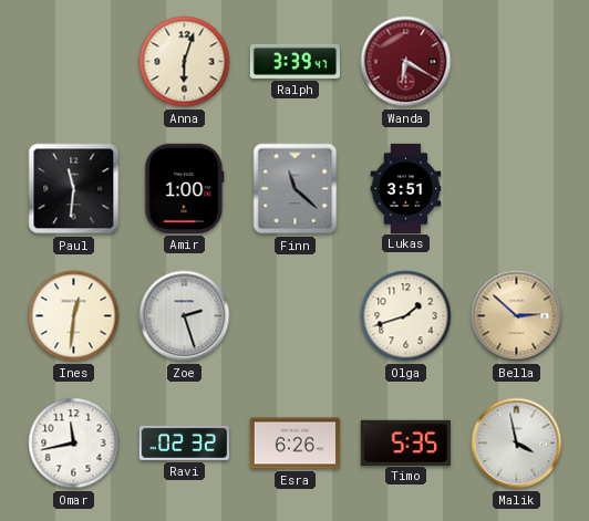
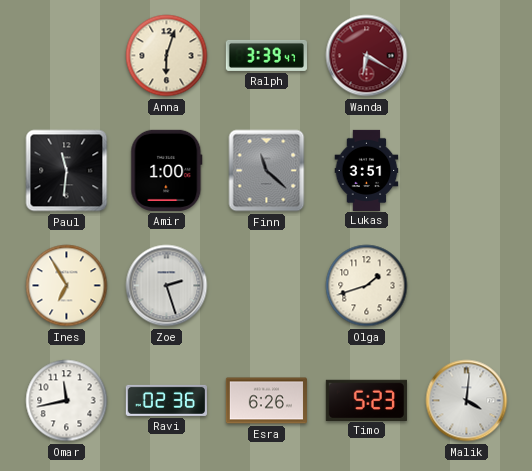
Ines: 12:31 -> 6:55 (67, 286)
Bella: 2:52 -> none (517, 316)
Ravi: 02:32 -> 02:36 (166, 400)
Timo: 5:35 -> 5:23 (366, 400)
Malik: 3:58 -> 4:01 (467, 401)
